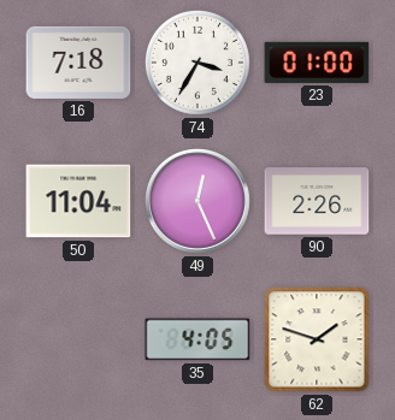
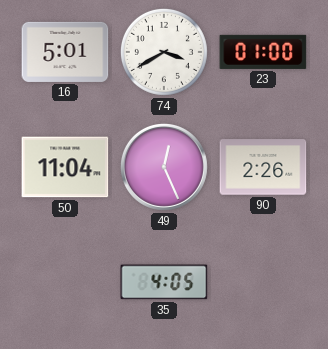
16: 7:18 -> 5:01 (65, 52)
74: 3:35 -> 3:40 (164, 52)
62: 1:48 -> none (317, 339)
